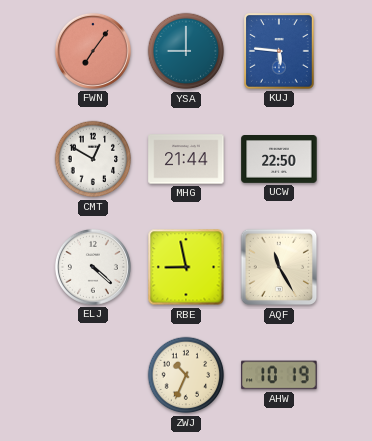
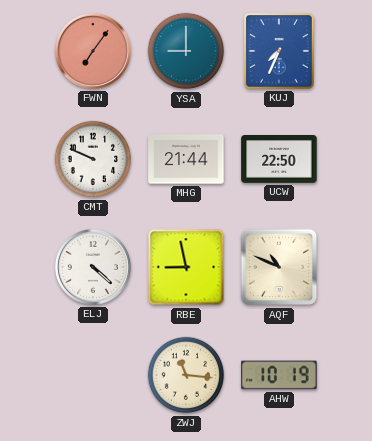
KUJ: 5:46 -> 7:34 (280, 52)
CMT: 12:50 -> 9:49 (93, 159)
AQF: 11:25 -> 10:49 (279, 267)
ZWJ: 10:34 -> 11:16 (186, 375)
